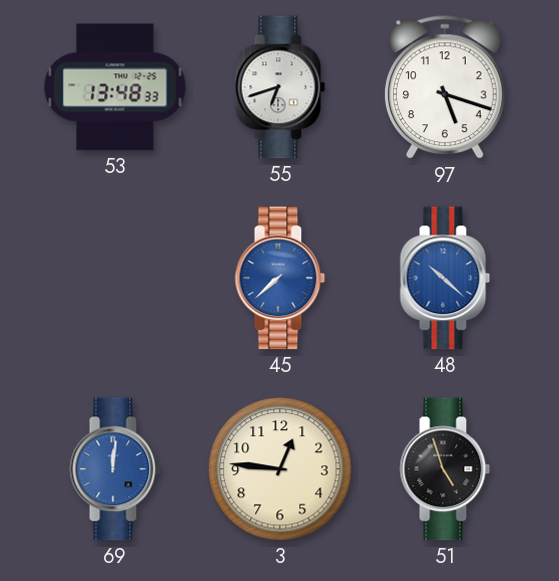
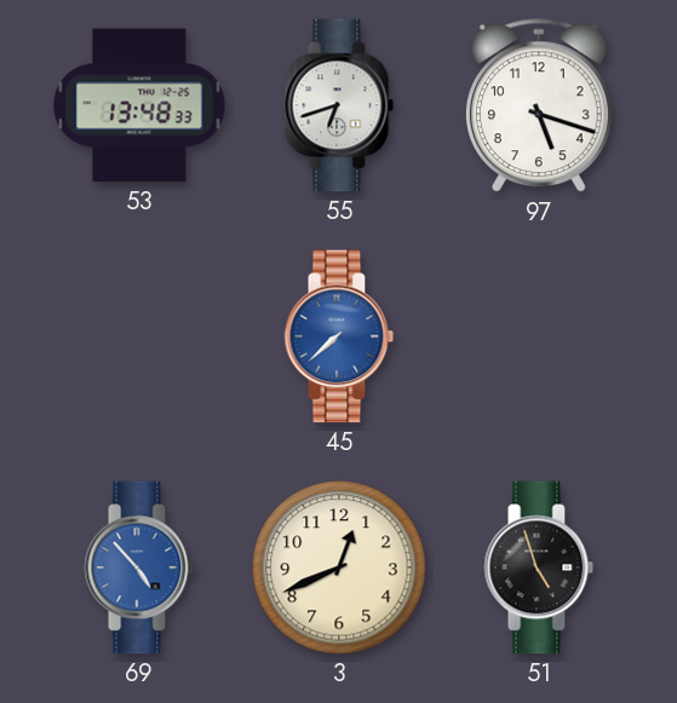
48: 10:22 -> none (445, 278)
69: 12:01 -> 4:53 (139, 567)
3: 12:46 -> 12:41 (339, 567)
